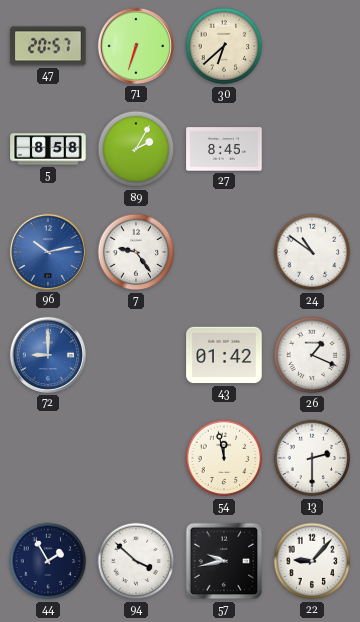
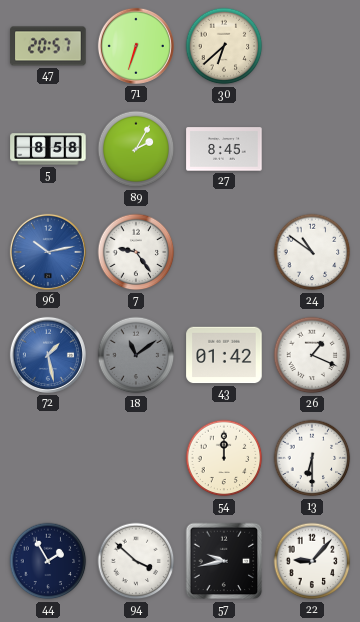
72: 9:00 -> 1:28 (48, 355)
18: none -> 11:09 (136, 355)
54: 11:58 -> 12:00 (224, 458)
13: 2:30 -> 6:30 (312, 458)
